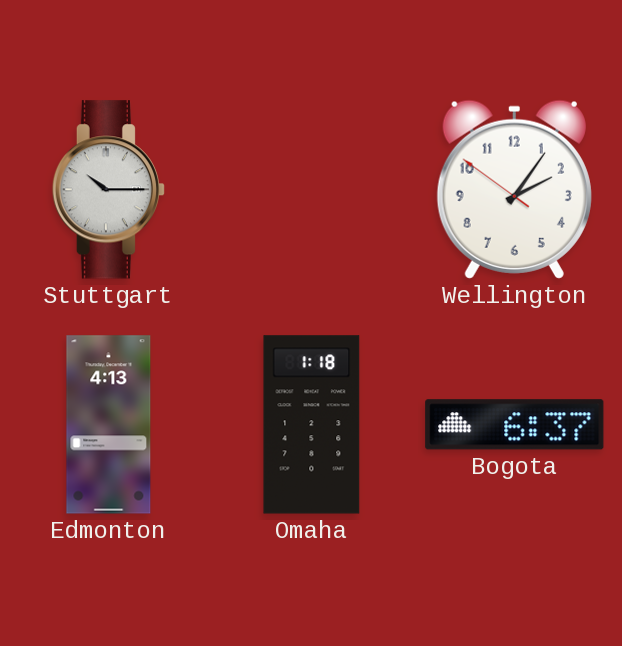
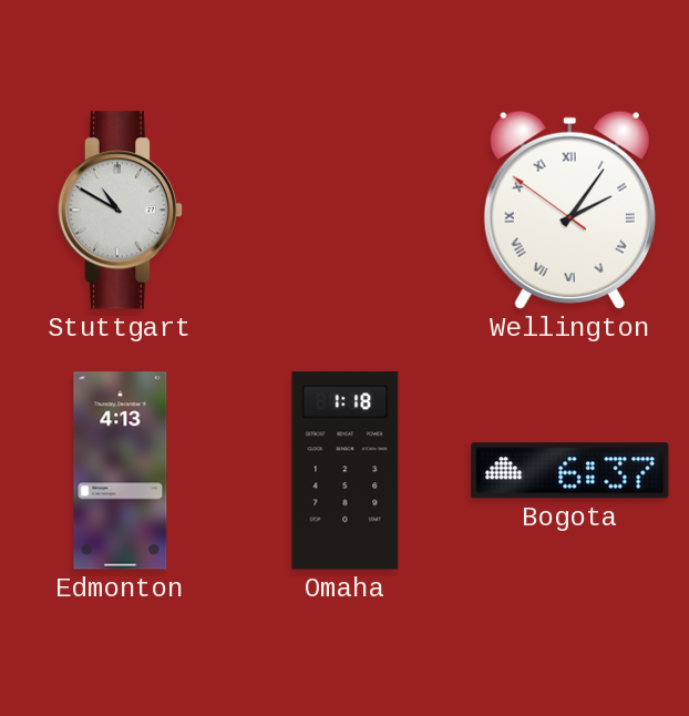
Stuttgart: 10:15 -> 10:50 (120, 211)
Wellington numerals: Arabic -> Roman (569, 209)
